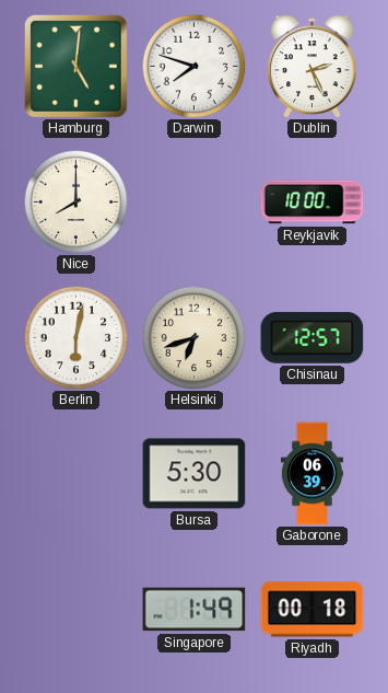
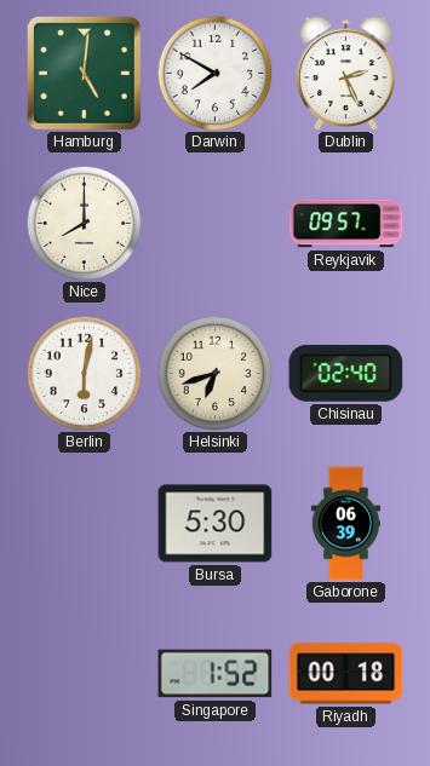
Darwin: 7:48 -> 7:50 (214, 73)
Reykjavik: 10:00 -> 09:57 (346, 224)
Chisinau: 12:57 -> 02:40 (346, 373)
Singapore: 1:49 -> 1:52 (216, 674)
